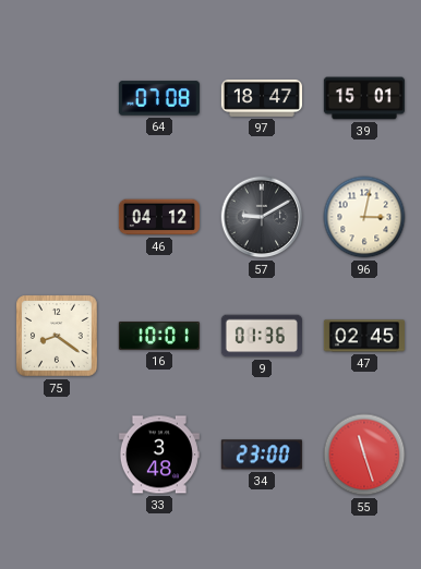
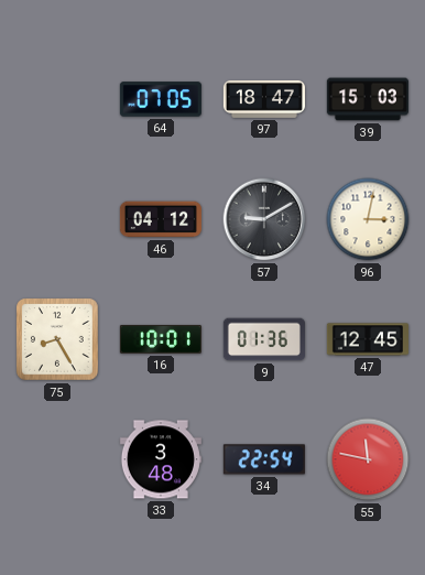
64: 07:08 -> 07:05 (161, 99)
39: 15:01 -> 15:03 (368, 99)
75: 8:21 -> 8:25 (58, 340)
47: 02:45 -> 12:45 (368, 339)
34: 23:00 -> 22:54 (264, 459)
55: 11:27 -> 11:47 (368, 459)
